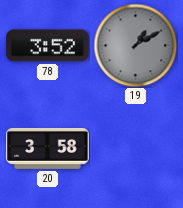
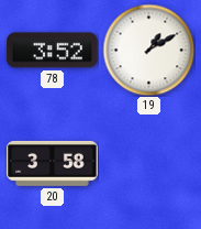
19 dial: grey -> white (148, 50)
